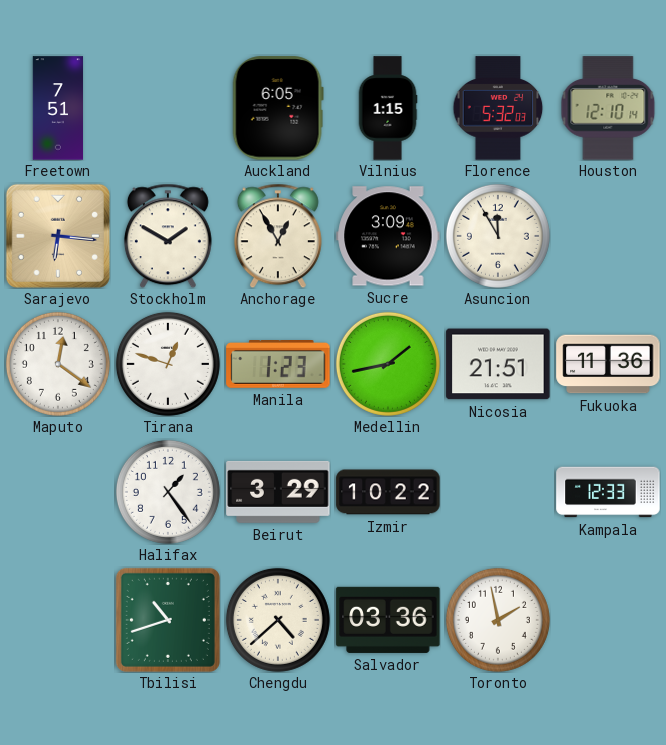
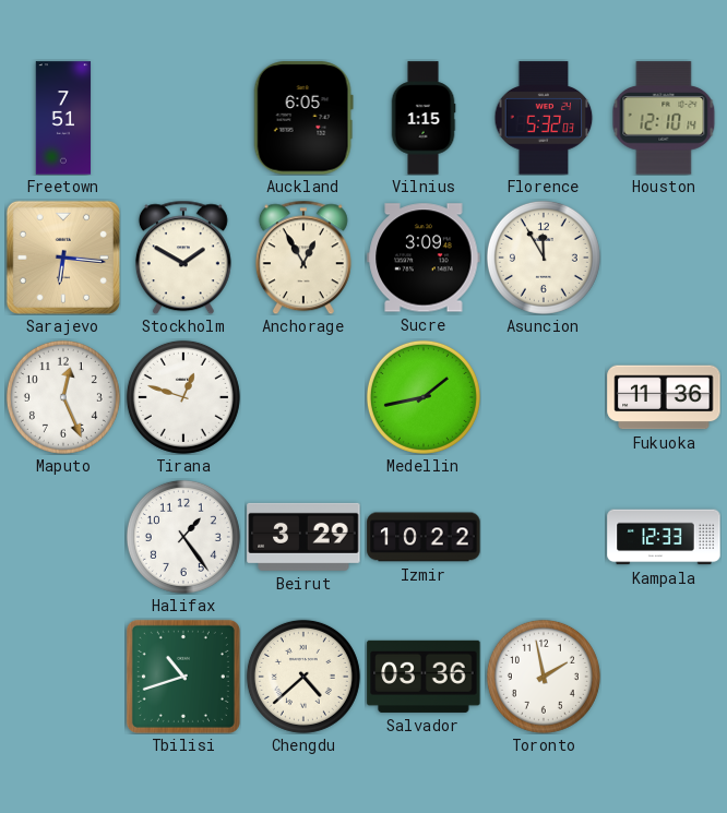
Maputo: 12:21 -> 12:26 (63, 397)
Manila: 1:23 -> none (278, 365)
Nicosia: 21:51 -> none (498, 364)
